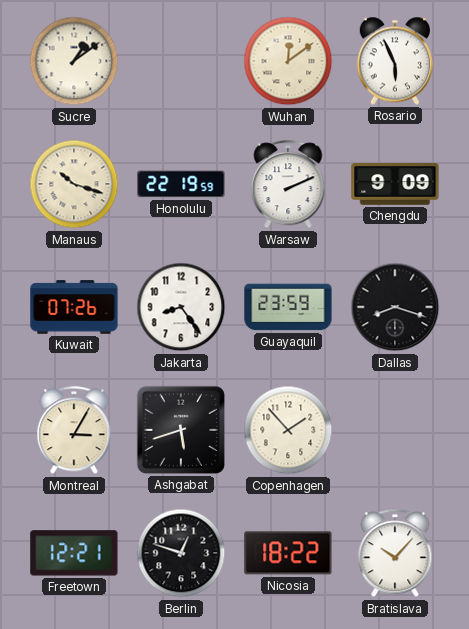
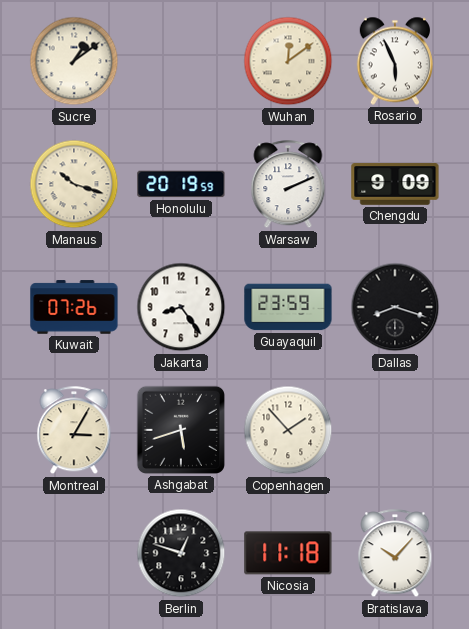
Honolulu: 22:19 -> 20:19 (181, 184)
Freetown: 12:21 -> none (74, 553)
Nicosia: 18:22 -> 11:18 (288, 553)
